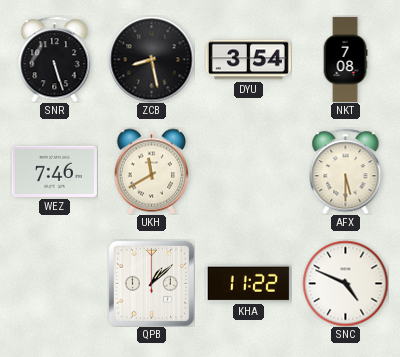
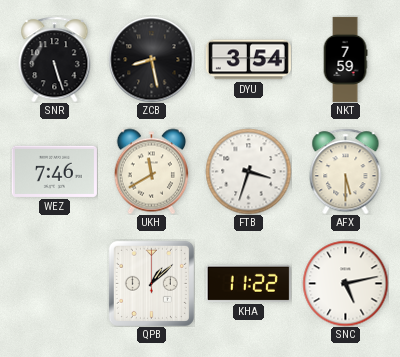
NKT: 7:08 -> 7:59 (345, 59)
FTB: none -> 3:33 (248, 171)
SNC: 4:49 -> 5:13 (345, 283)
